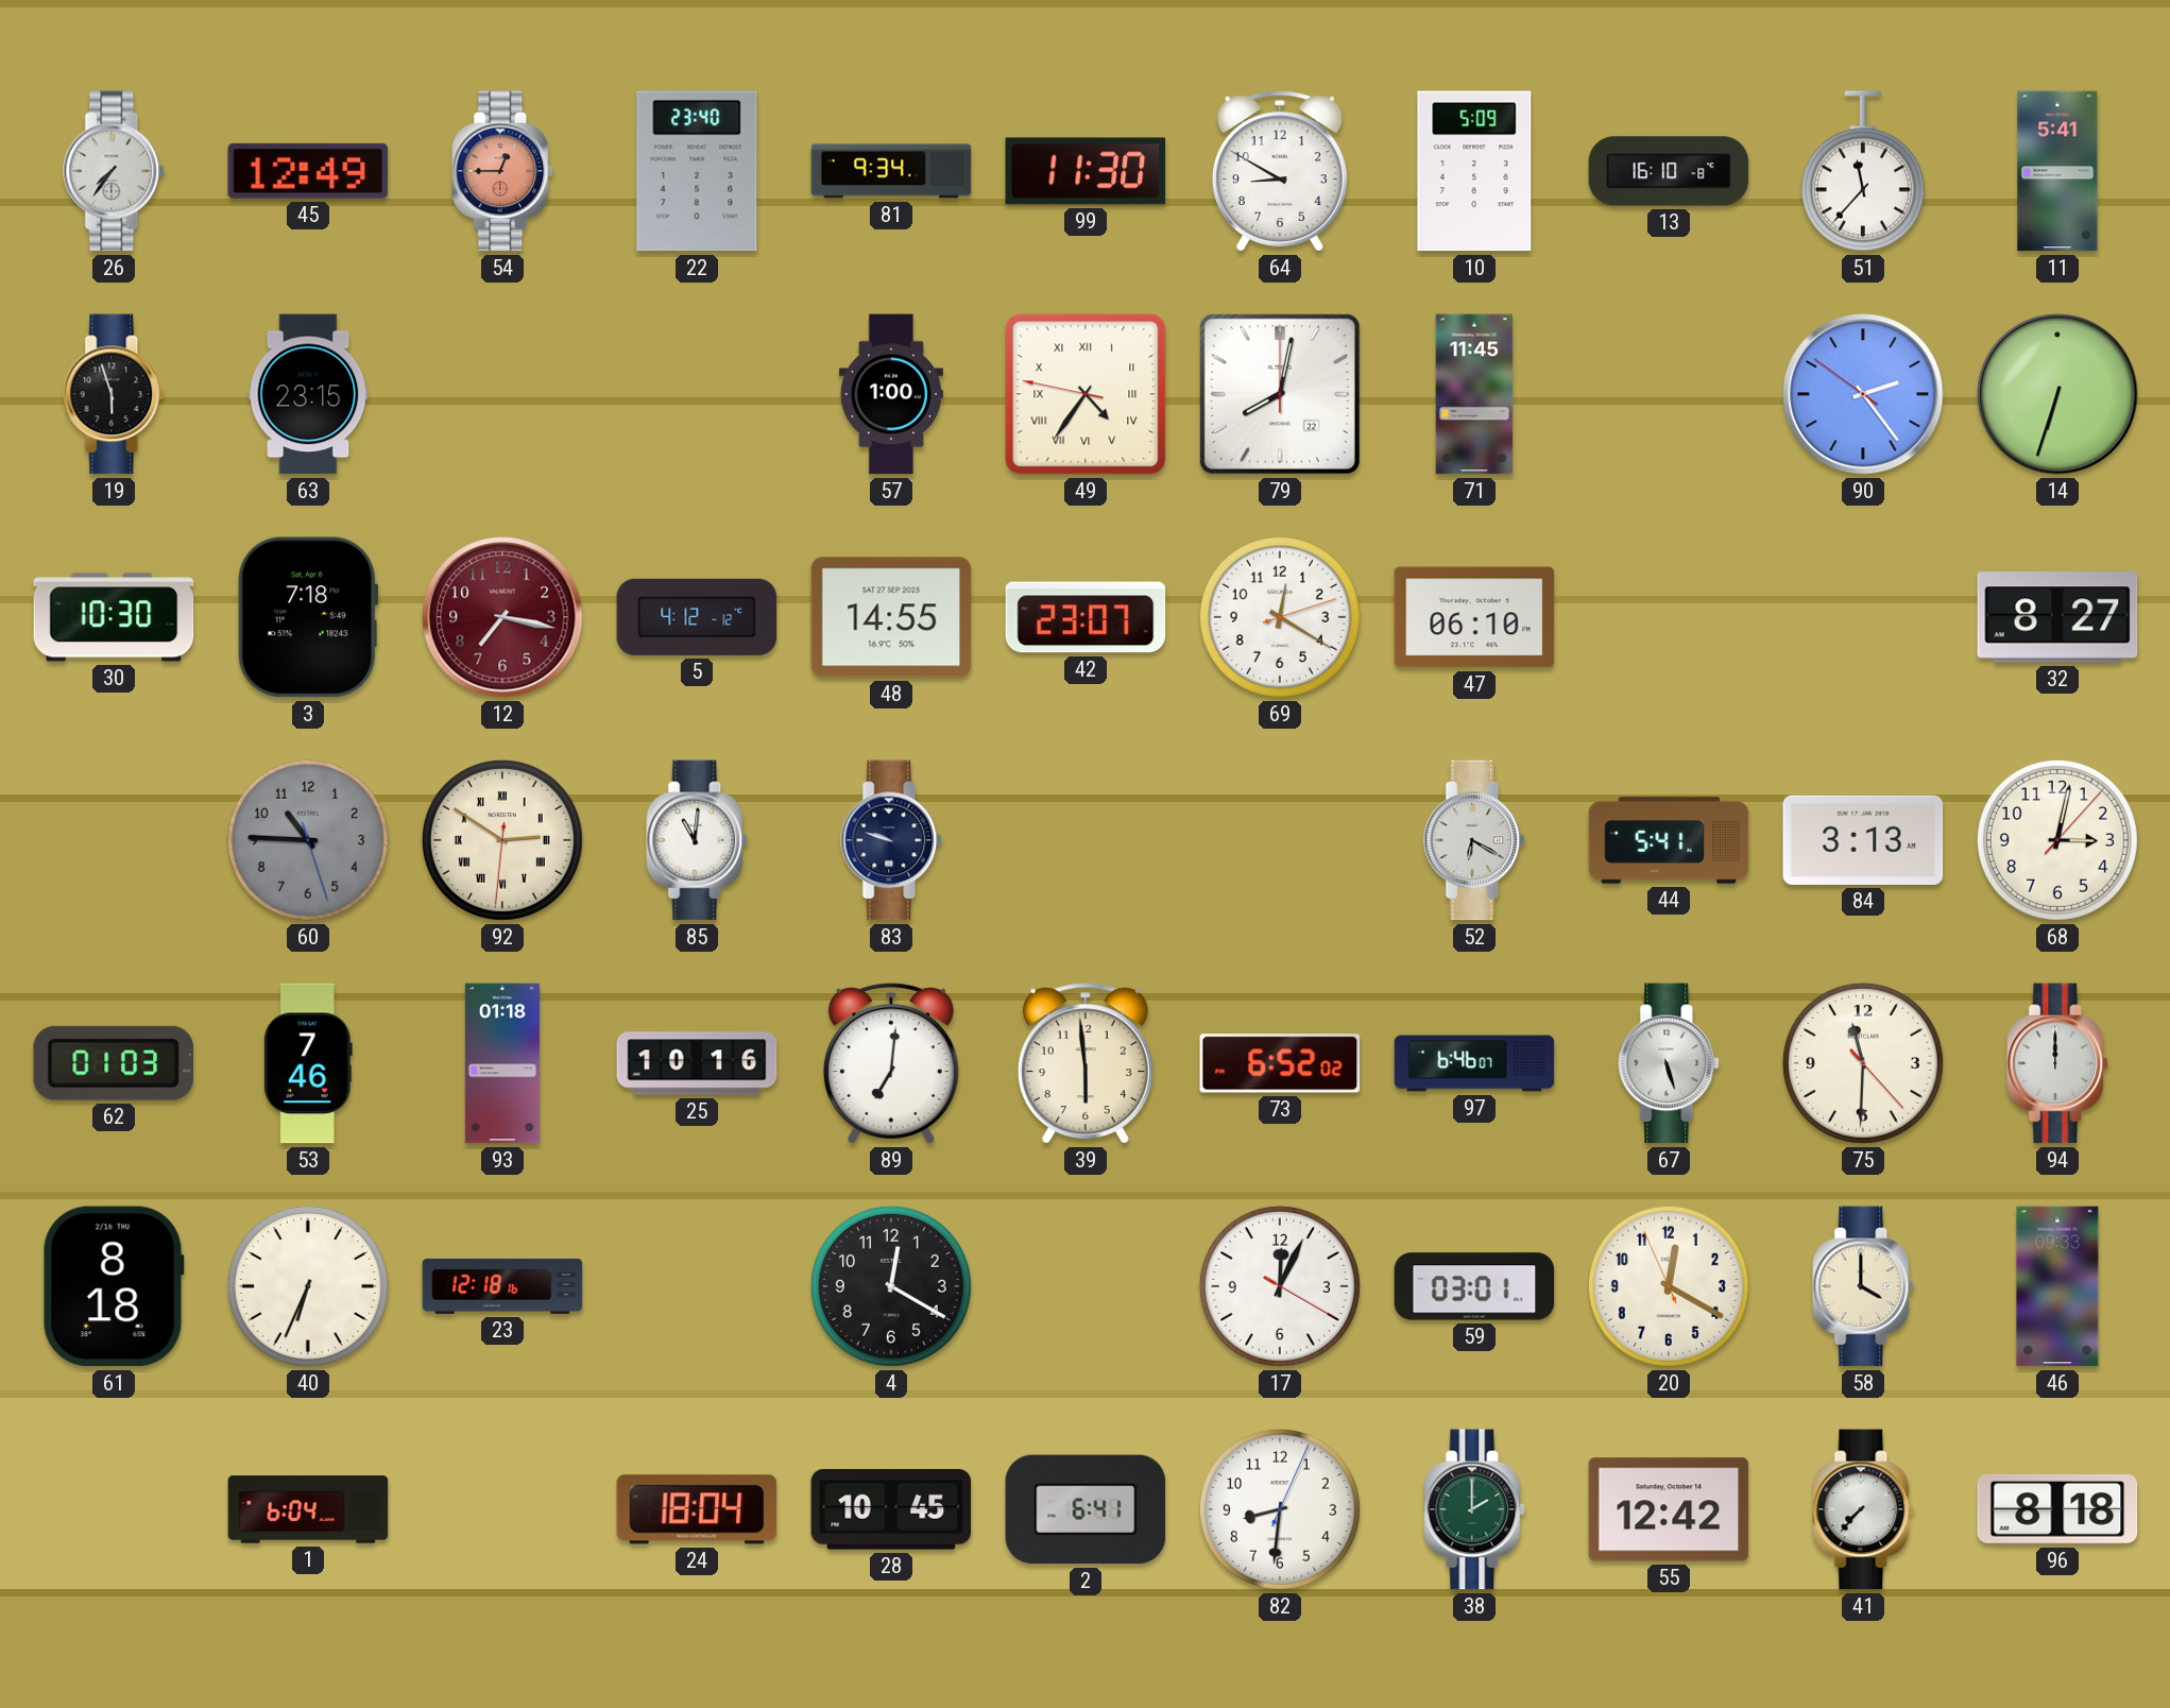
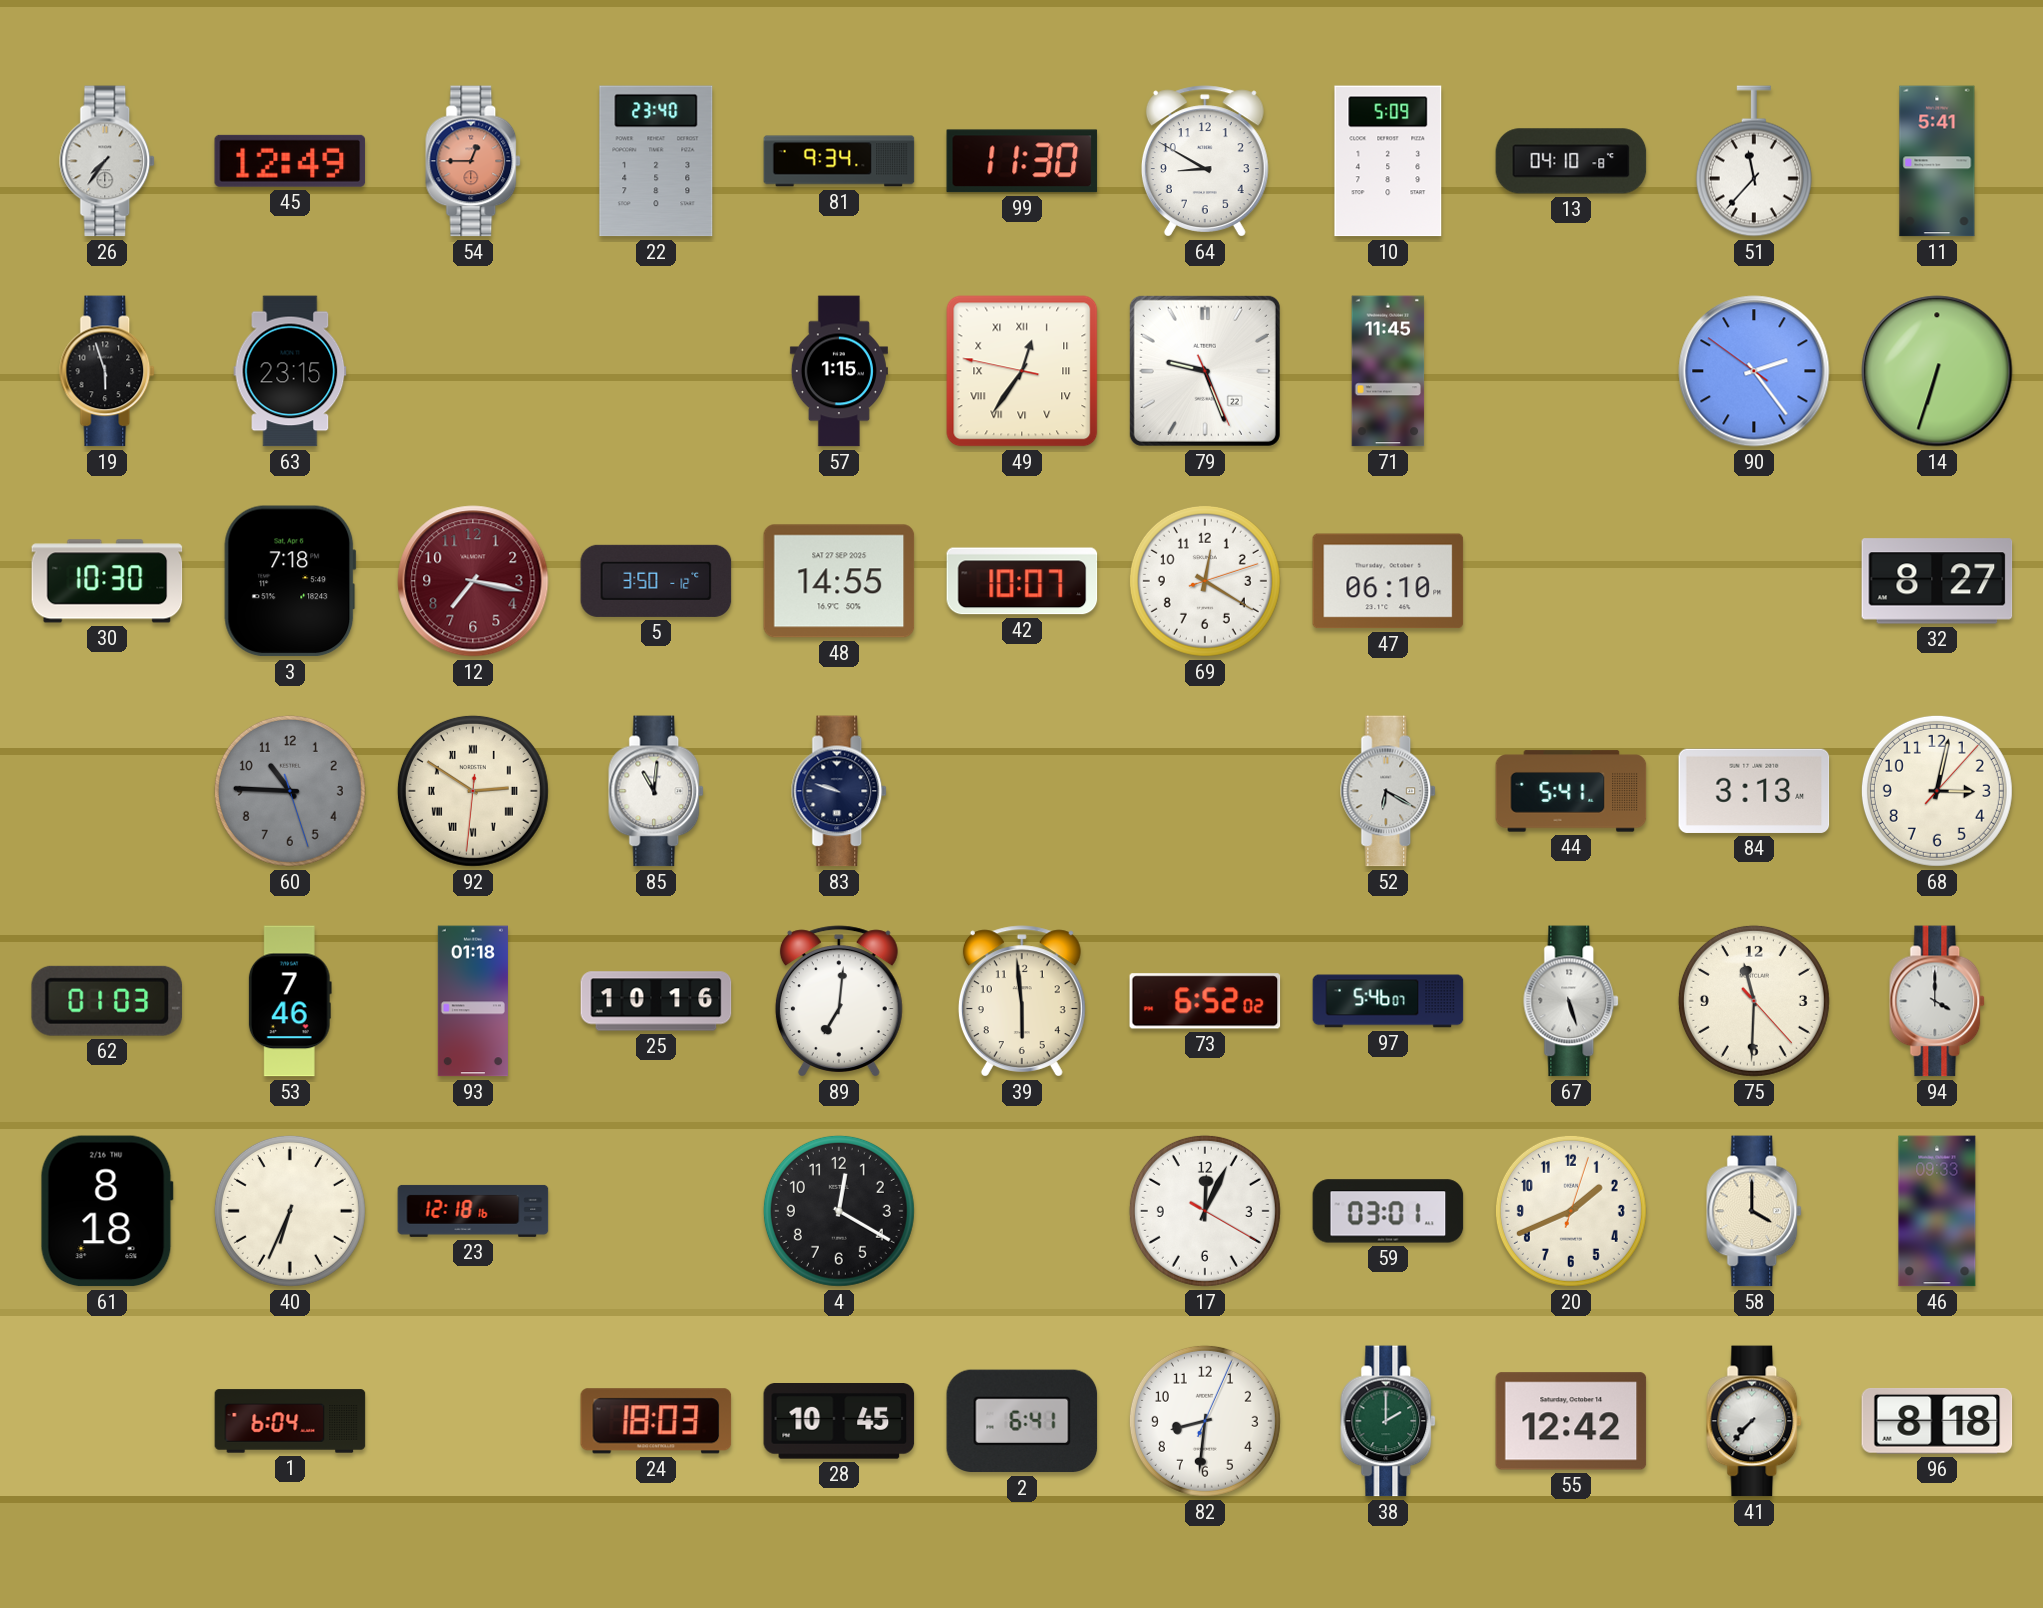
13: 16:10 -> 04:10 (1571, 161)
57: 1:00 -> 1:15 (839, 371)
49: 4:35 -> 12:35 (1022, 371)
79: 8:02 -> 9:26 (1205, 371)
5: 4:12 -> 3:50 (656, 581)
42: 23:07 -> 10:07 (1022, 581)
97: 6:46 -> 5:46 (1388, 1001)
94: 12:00 -> 4:00 (1938, 1001)
20: 12:19 -> 1:41 (1571, 1211)
24: 18:04 -> 18:03 (656, 1421)
